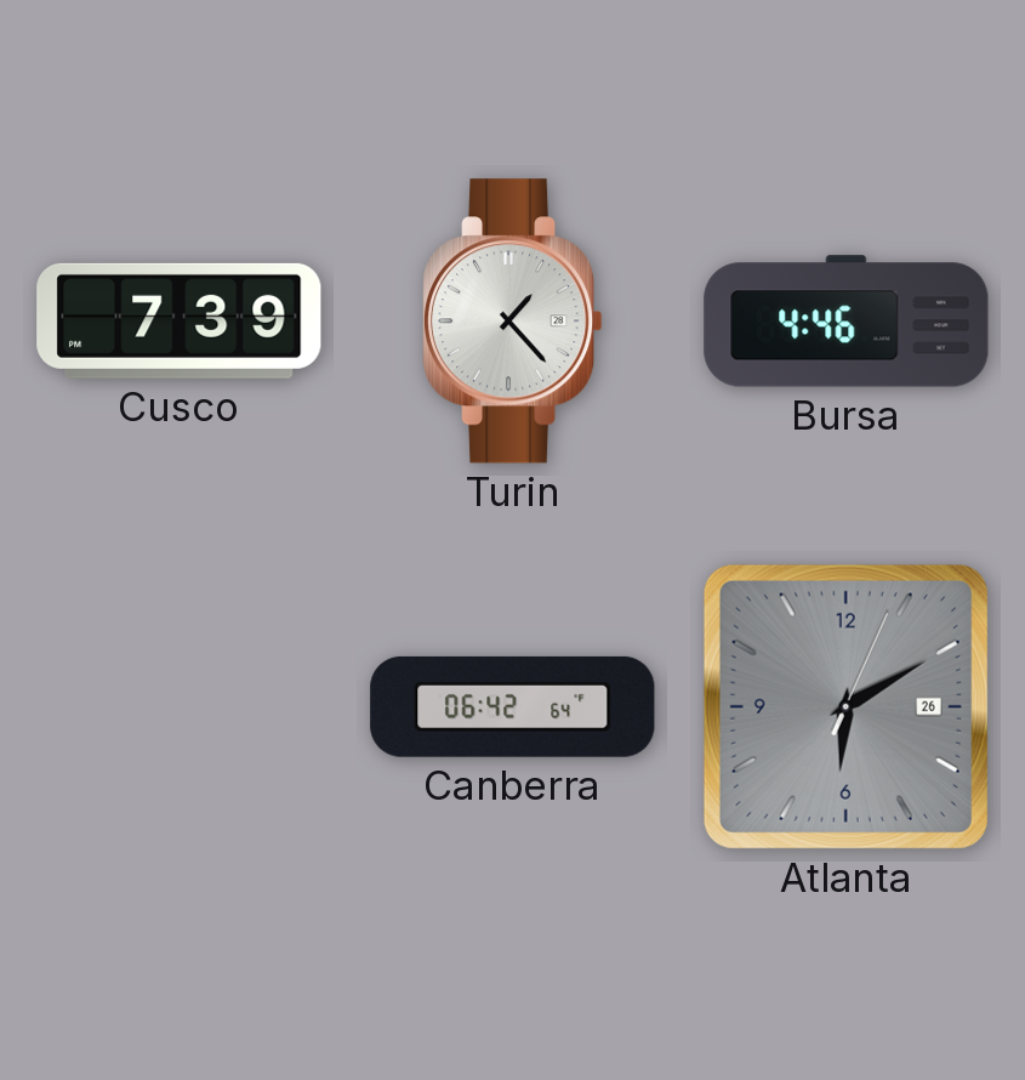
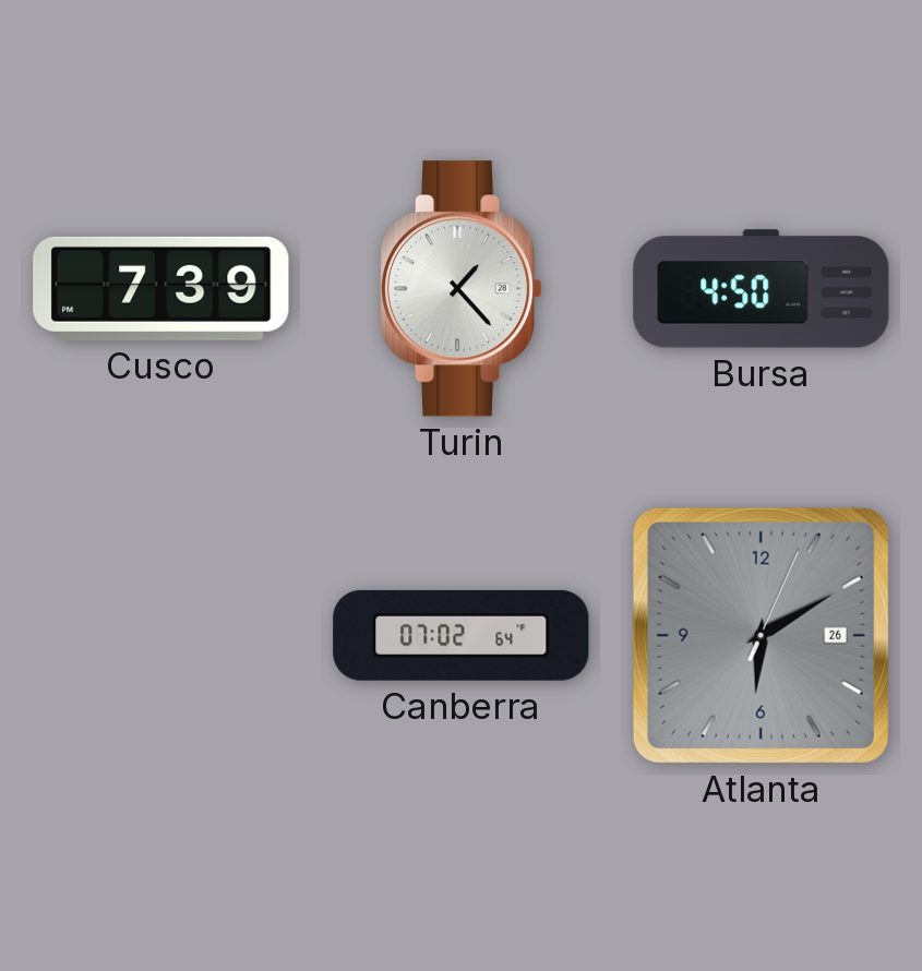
Bursa: 4:46 -> 4:50 (762, 289)
Canberra: 06:42 -> 07:02 (462, 635)
